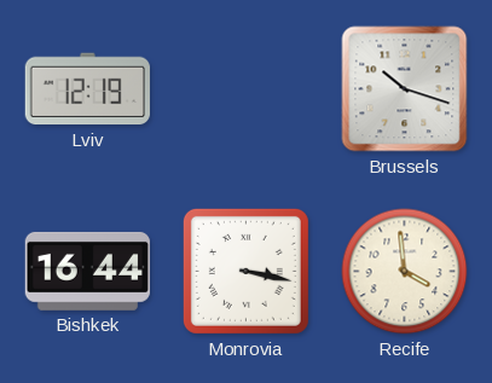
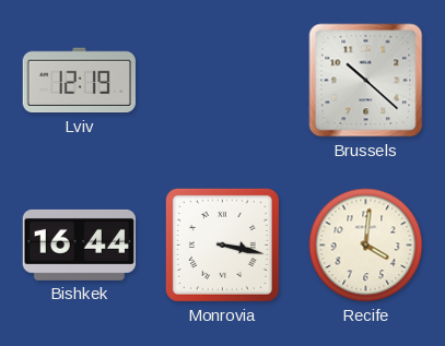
Brussels: 10:18 -> 10:22 (366, 81)
Recife: 3:59 -> 4:01 (366, 246)
